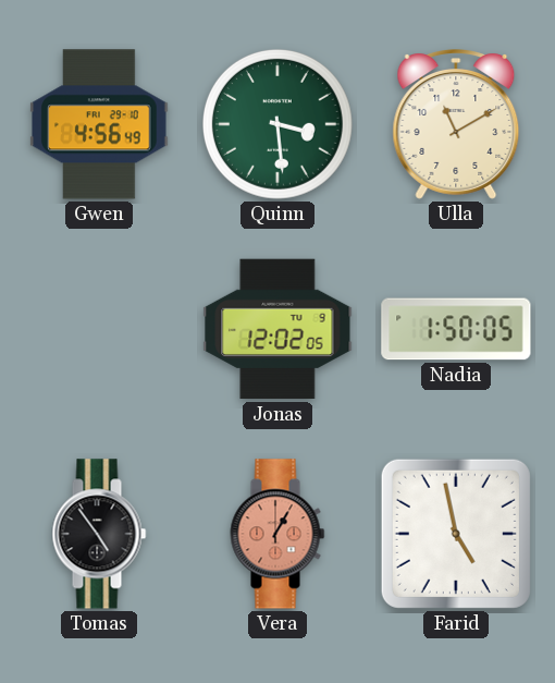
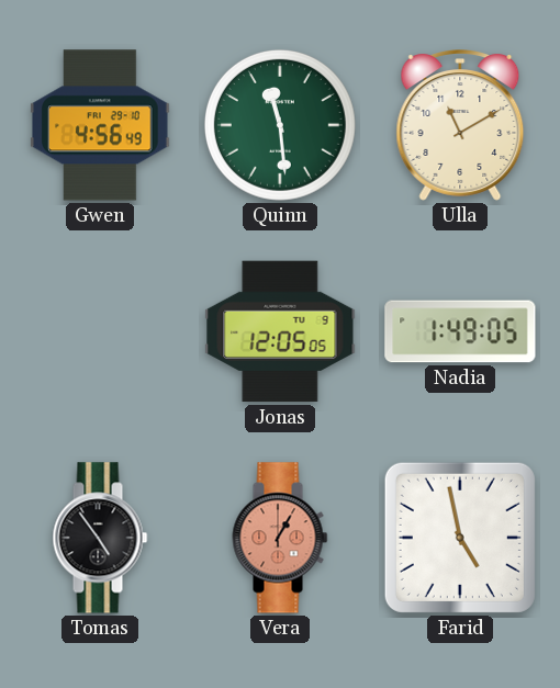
Quinn: 3:29 -> 11:29 (280, 125)
Jonas: 12:02 -> 12:05 (280, 331)
Nadia: 1:50 -> 1:49 (460, 331)
